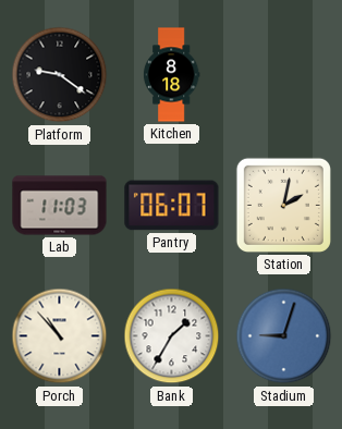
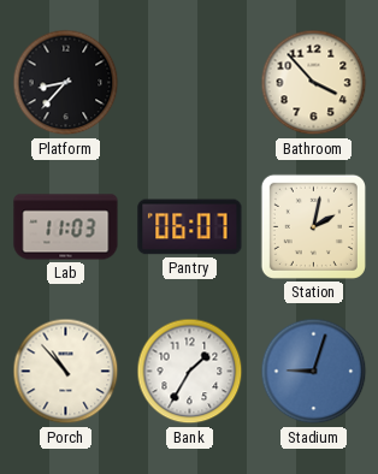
Platform: 9:21 -> 8:37 (66, 83)
Kitchen: 8:18 -> none (171, 75)
Bathroom: none -> 3:53 (314, 83)
